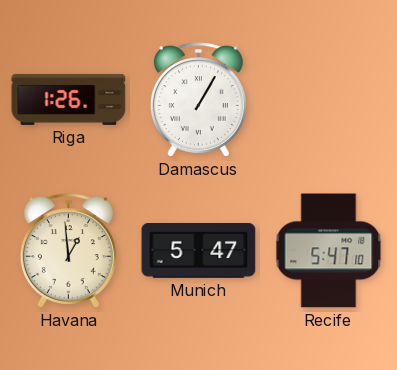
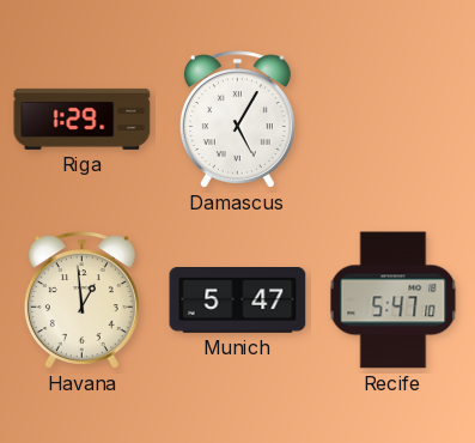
Riga: 1:26 -> 1:29 (83, 119)
Damascus: 1:05 -> 5:05 (237, 120)
